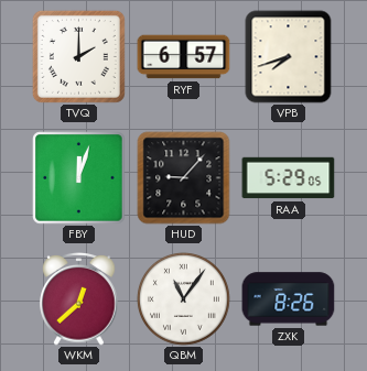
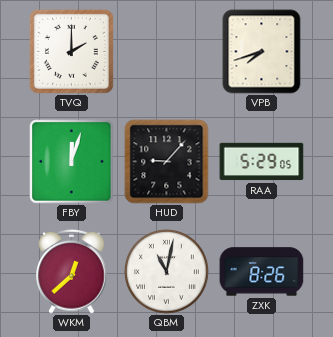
RYF: 6:57 -> none (184, 57)
QBM: 11:06 -> 11:02 (166, 271)
